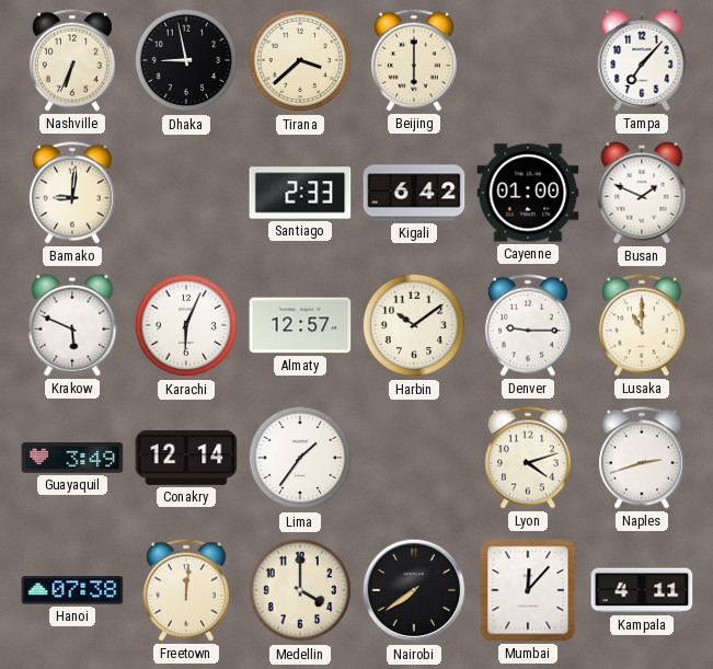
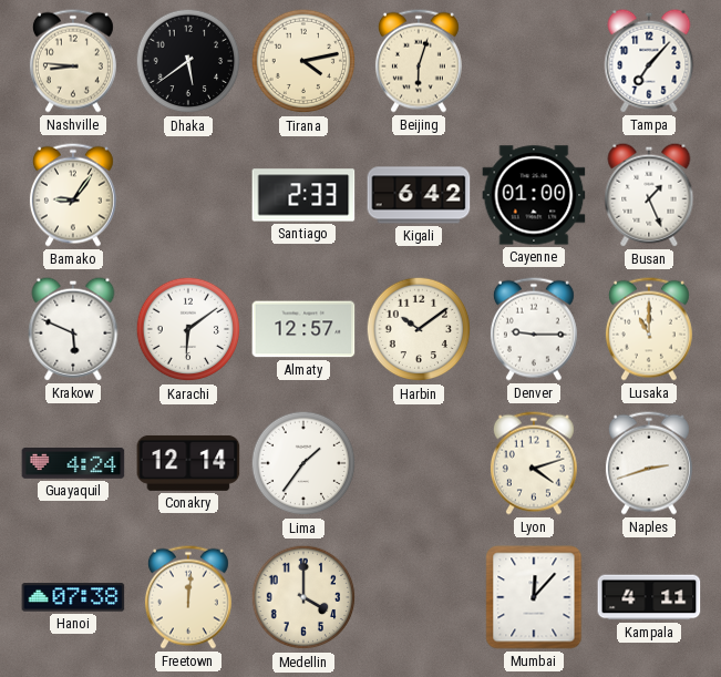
Nashville: 6:34 -> 8:46 (73, 61)
Dhaka: 8:58 -> 5:39 (188, 61)
Tirana: 3:38 -> 4:13 (303, 61)
Beijing: 6:00 -> 6:03 (419, 61)
Bamako: 9:01 -> 9:06 (73, 195)
Busan: 1:49 -> 1:26 (649, 195)
Karachi: 6:04 -> 6:09 (188, 329)
Guayaquil: 3:49 -> 4:24 (73, 464)
Nairobi: 7:39 -> none (414, 590)
